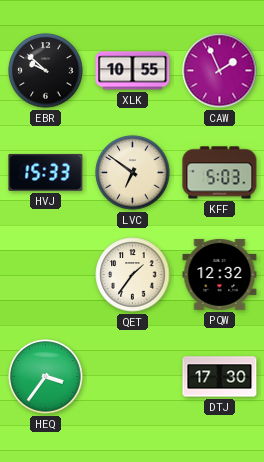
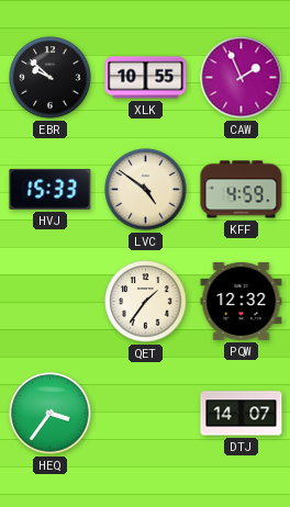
LVC: 6:51 -> 4:51 (146, 190)
KFF: 5:03 -> 4:59 (242, 190)
DTJ: 17:30 -> 14:07 (242, 414)
